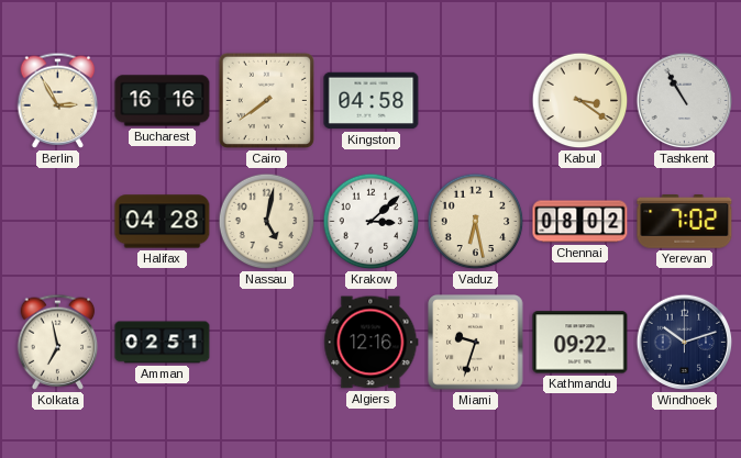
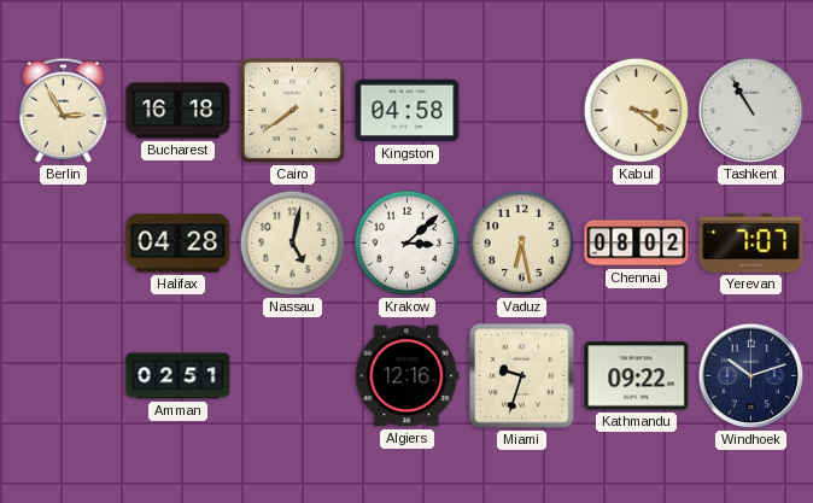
Bucharest: 16:16 -> 16:18 (179, 111)
Yerevan: 7:02 -> 7:07 (751, 244)
Kolkata: 6:58 -> none (58, 342)
